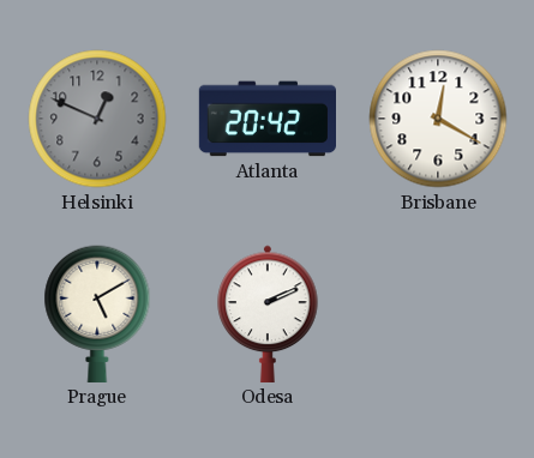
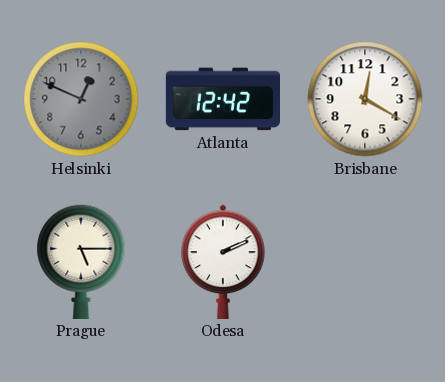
Atlanta: 20:42 -> 12:42 (222, 99)
Prague: 5:10 -> 5:15 (81, 262)
